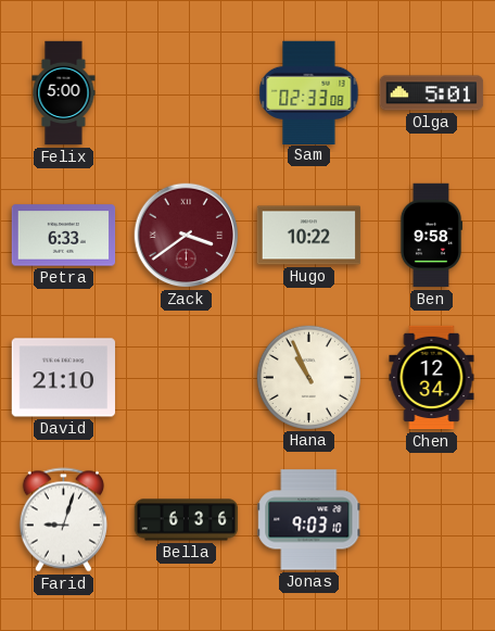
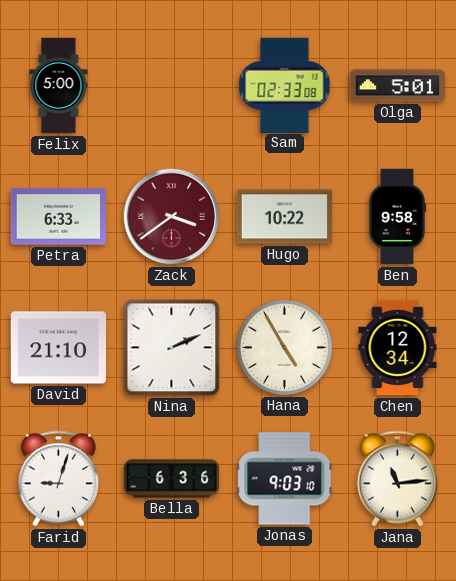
Nina: none -> 2:11 (172, 348)
Hana: 10:56 -> 4:55 (284, 347)
Jana: none -> 11:14 (397, 479)
